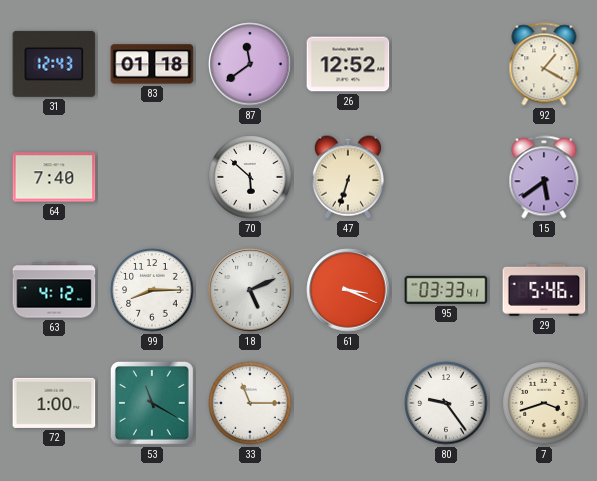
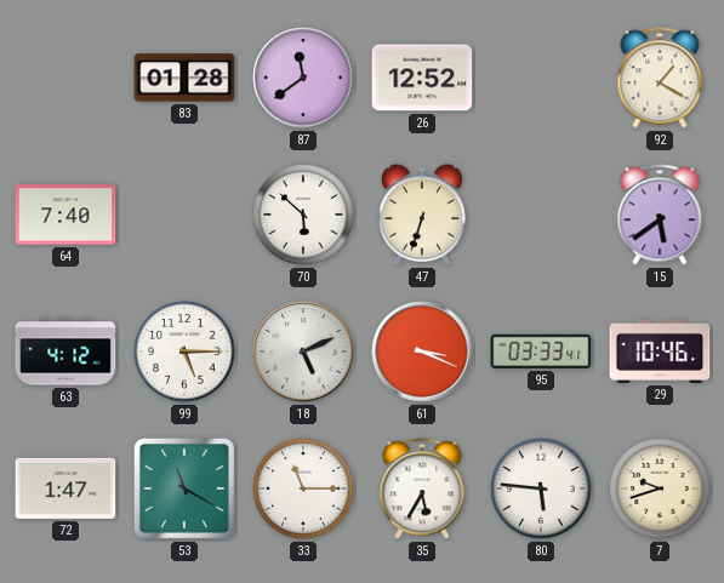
31: 12:43 -> none (54, 64)
83: 01:18 -> 01:28 (184, 78)
99: 8:15 -> 5:15 (184, 351)
29: 5:46 -> 10:46 (660, 351)
72: 1:00 -> 1:47 (65, 488)
35: none -> 5:35 (422, 488)
80: 9:24 -> 5:46 (541, 488)
7: 3:42 -> 9:42 (660, 488)
